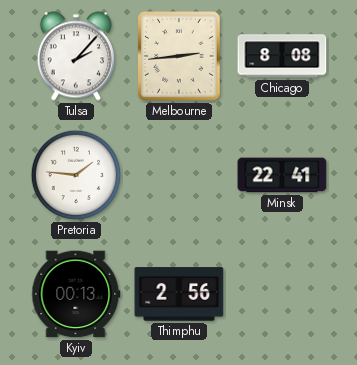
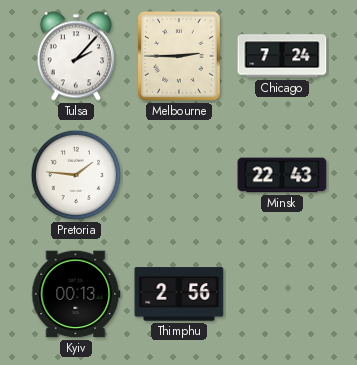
Melbourne: 2:44 -> 2:45 (180, 57)
Chicago: 8:08 -> 7:24 (282, 56)
Minsk: 22:41 -> 22:43 (282, 175)
